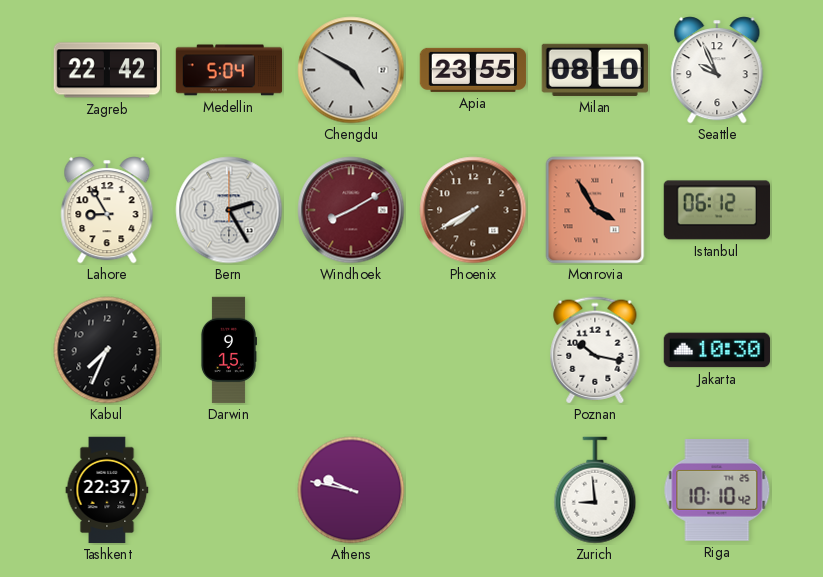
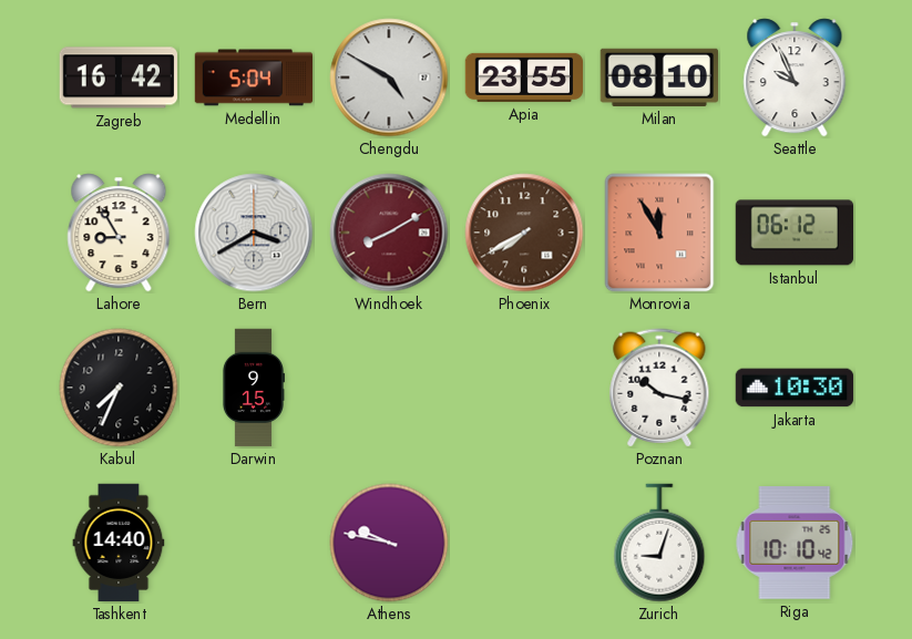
Zagreb: 22:42 -> 16:42 (117, 78)
Bern: 2:25 -> 3:40 (254, 233)
Monrovia: 3:55 -> 11:55 (659, 233)
Tashkent: 22:37 -> 14:40 (119, 543)
Zurich: 8:59 -> 9:03 (659, 543)
